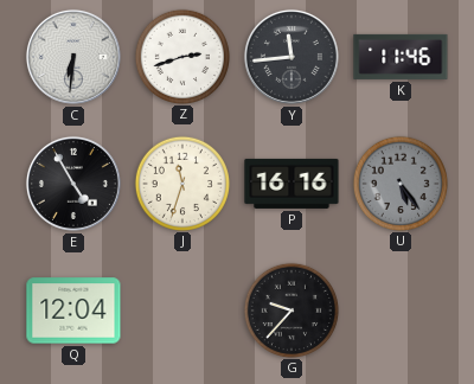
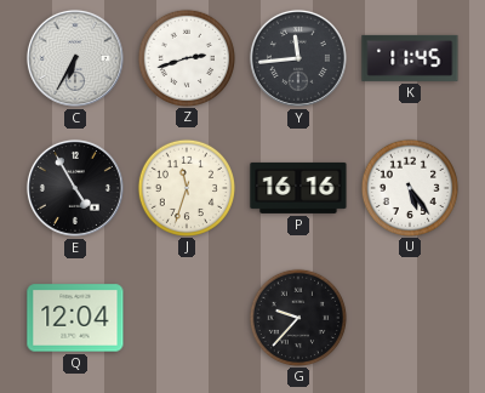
C: 6:31 -> 6:35 (75, 58)
K: 11:46 -> 11:45 (410, 58)
U dial: grey -> white (409, 187)
